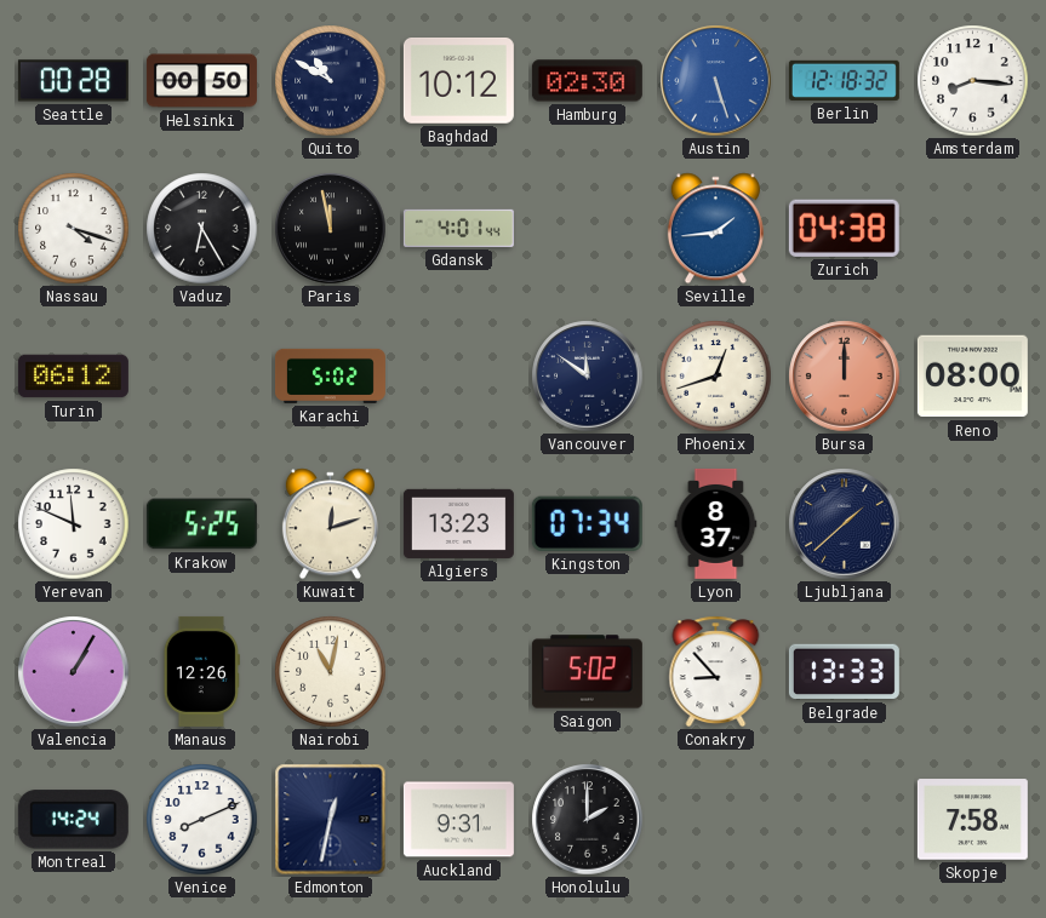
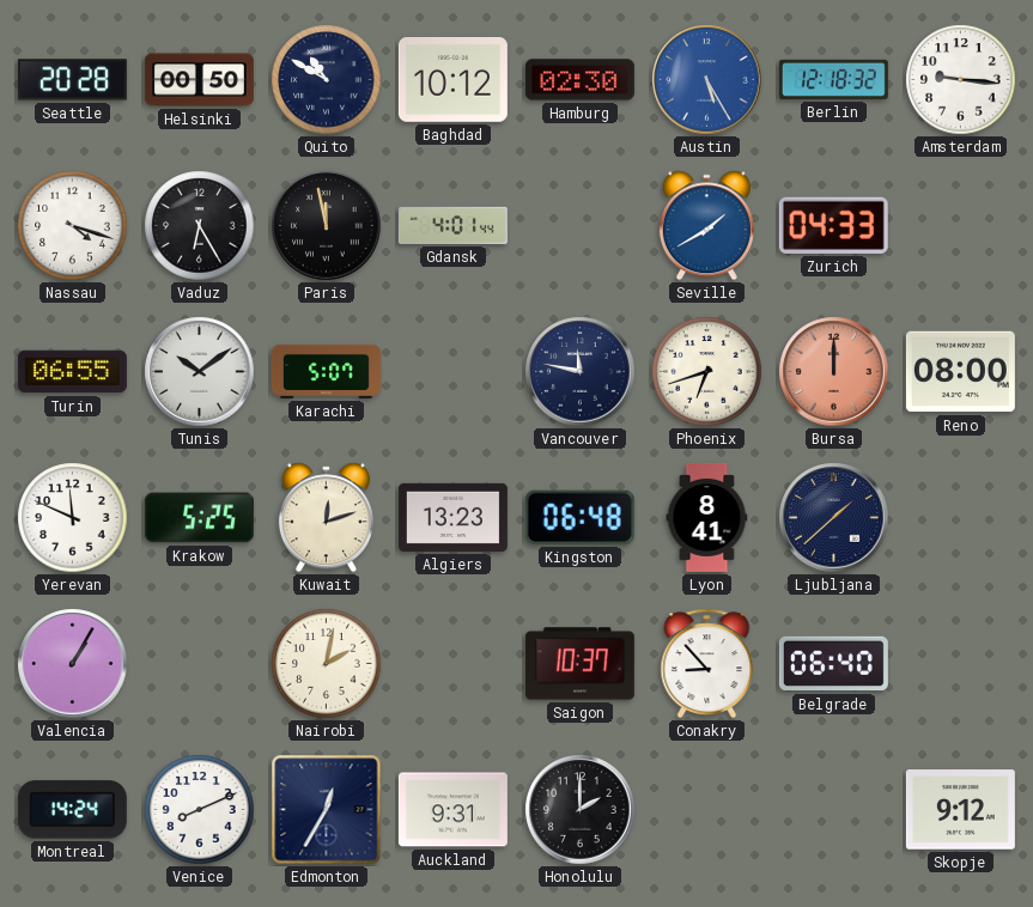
Seattle: 00:28 -> 20:28 (72, 80)
Austin: 5:27 -> 5:25 (707, 80)
Amsterdam: 8:16 -> 9:16 (961, 80)
Seville: 1:44 -> 1:40 (706, 226)
Zurich: 04:38 -> 04:33 (833, 225)
Turin: 06:12 -> 06:55 (72, 372)
Tunis: none -> 10:09 (200, 372)
Karachi: 5:02 -> 5:07 (326, 371)
Vancouver: 11:51 -> 11:47 (581, 372)
Phoenix: 12:42 -> 6:42 (707, 372)
Kingston: 07:34 -> 06:48 (579, 517)
Lyon: 8:37 -> 8:41 (707, 517)
Manaus: 12:26 -> none (201, 671)
Nairobi: 11:02 -> 2:02 (327, 664)
Saigon: 5:02 -> 10:37 (579, 664)
Belgrade: 13:33 -> 06:40 (833, 664)
Edmonton: 12:32 -> 12:35 (327, 810)
Skopje: 7:58 -> 9:12 (960, 810)
